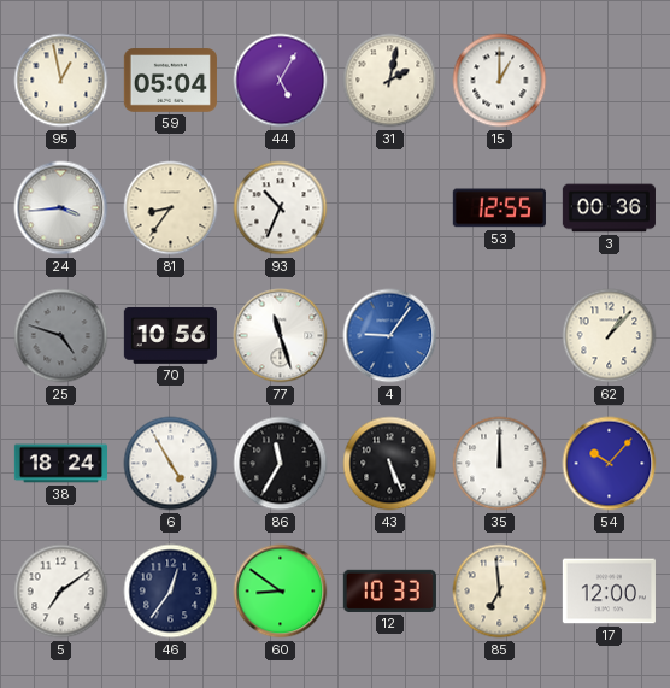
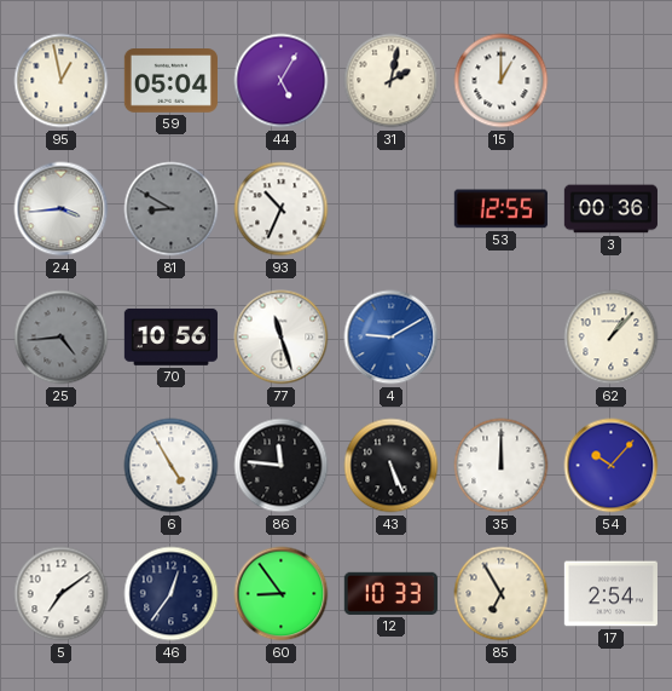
81: 8:36 -> 8:50 (172, 209)
81 dial: cream -> grey (172, 209)
25: 4:48 -> 4:44 (62, 338)
4: 9:06 -> 9:10 (392, 338)
38: 18:24 -> none (60, 464)
86: 11:35 -> 11:46 (282, 466)
60: 8:51 -> 8:54 (282, 594)
85: 6:59 -> 6:55 (502, 594)
17: 12:00 -> 2:54 (610, 594)
